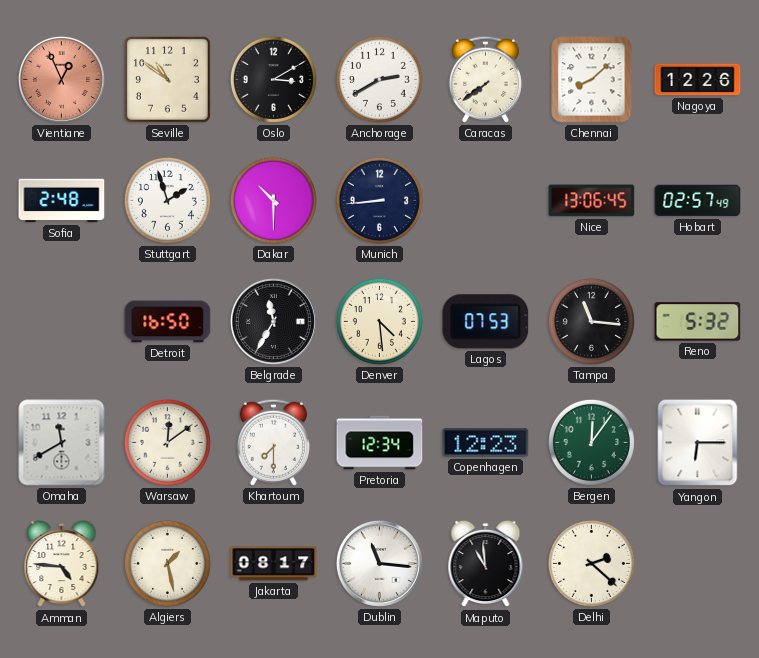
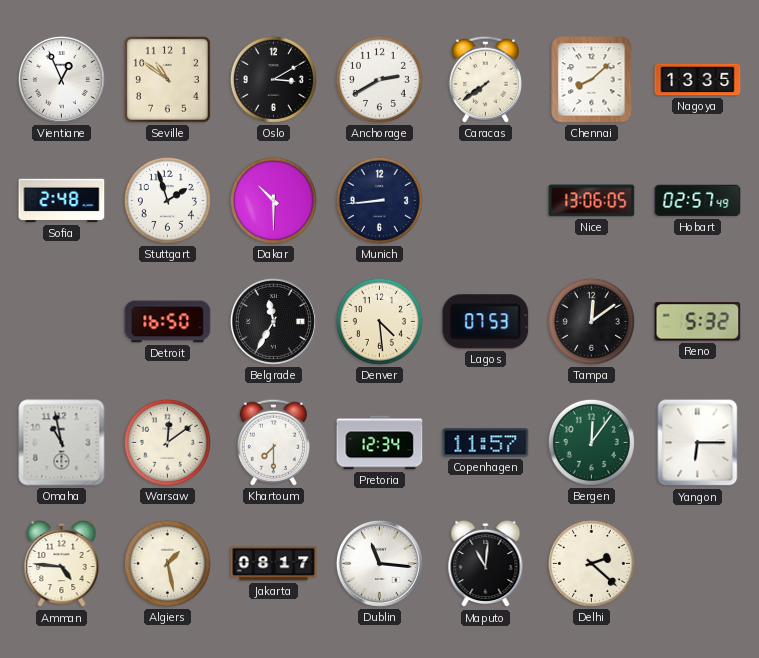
Vientiane dial: salmon -> white (61, 79)
Nagoya: 12:26 -> 13:35 (698, 80)
Nice: 13:06:45 -> 13:06:05 (592, 201)
Tampa: 11:16 -> 12:09 (591, 321)
Omaha: 11:40 -> 10:58 (62, 443)
Copenhagen: 12:23 -> 11:57 (486, 443)
Maputo: 10:59 -> 11:01 (486, 564)
